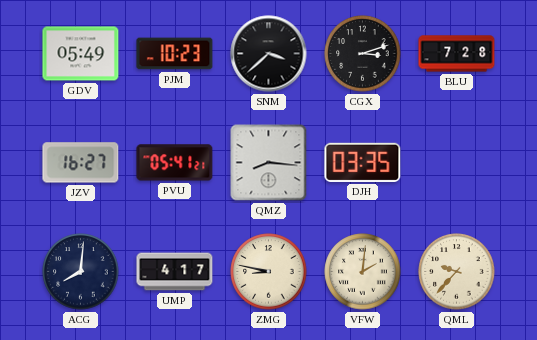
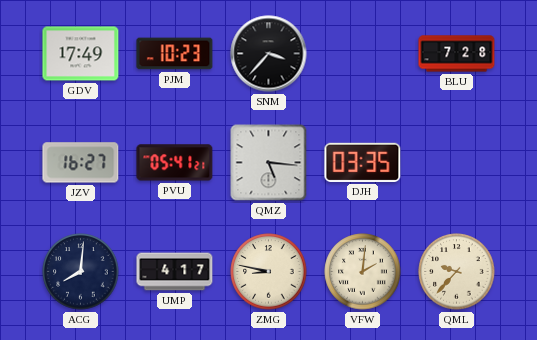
GDV: 05:49 -> 17:49 (81, 54)
SNM: 3:38 -> 3:37 (269, 54)
CGX: 3:12 -> none (363, 54)
QMZ: 8:16 -> 5:16 (269, 163)
